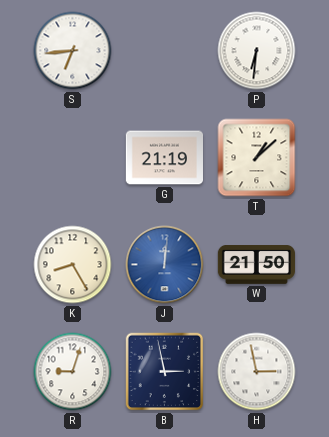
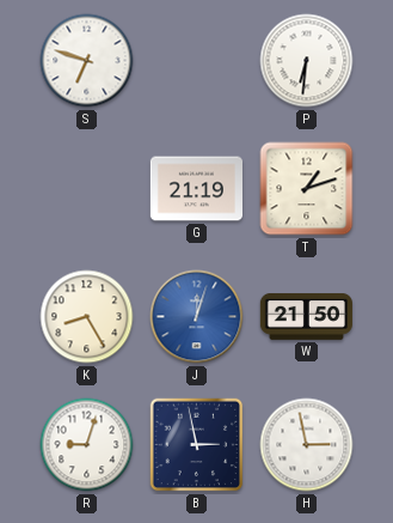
S: 6:44 -> 6:48 (87, 61)
T: 1:08 -> 1:12 (307, 189)
J: 12:01 -> 12:03 (197, 317)
